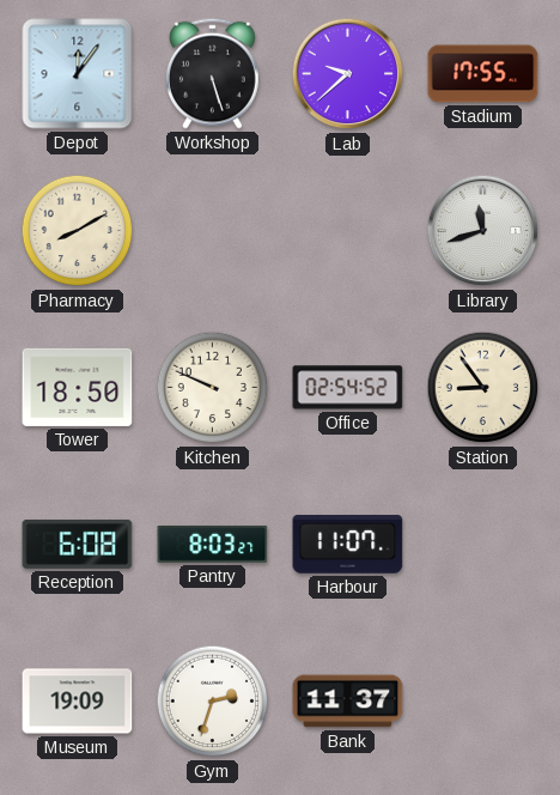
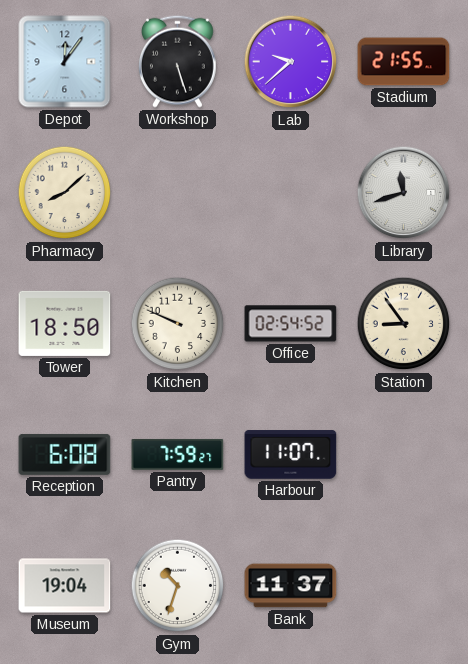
Stadium: 17:55 -> 21:55 (404, 62)
Pharmacy: 8:10 -> 8:08 (65, 193)
Pantry: 8:03 -> 7:59 (178, 454)
Museum: 19:09 -> 19:04 (65, 586)
Gym: 2:33 -> 10:33 (178, 586)
